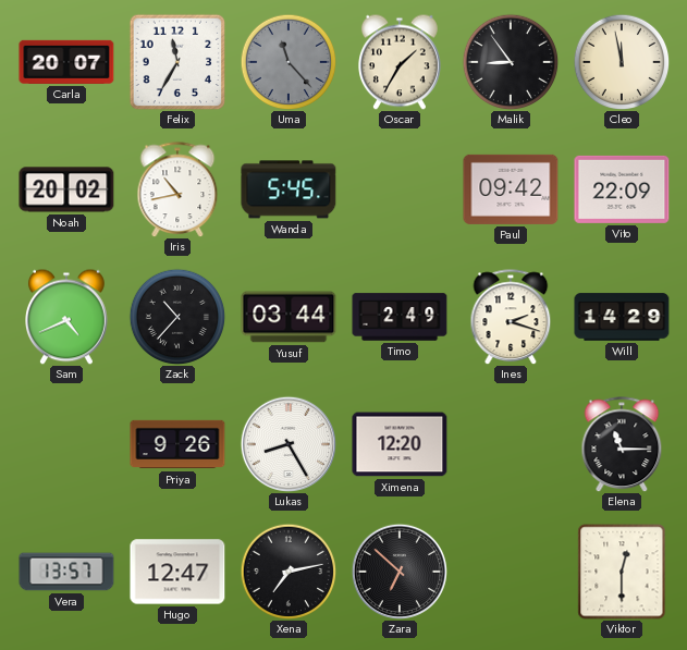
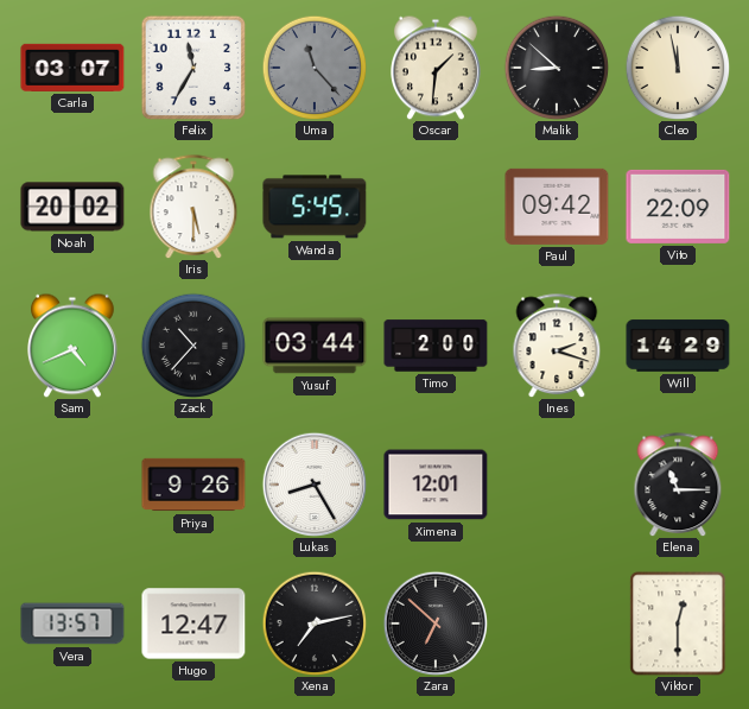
Carla: 20:07 -> 03:07 (72, 68)
Oscar: 1:35 -> 1:31 (437, 68)
Malik: 8:54 -> 8:52 (557, 68)
Iris: 10:43 -> 5:30 (193, 207)
Timo: 2:49 -> 2:00 (436, 346)
Ximena: 12:20 -> 12:01 (436, 485)
